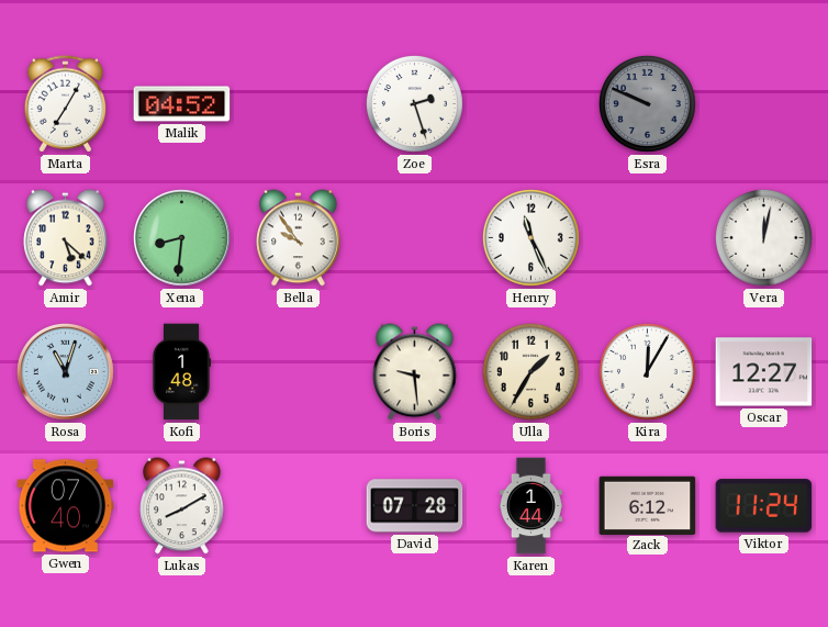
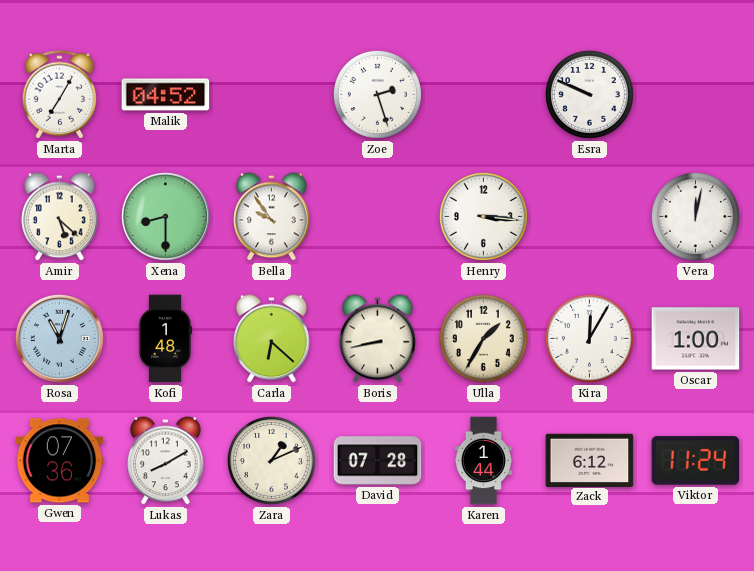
Esra dial: grey -> white (589, 94)
Xena: 8:31 -> 8:30 (165, 216)
Henry: 11:26 -> 3:16 (483, 216)
Carla: none -> 6:22 (272, 339)
Boris: 9:29 -> 8:43 (378, 339)
Oscar: 12:27 -> 1:00 (696, 339)
Gwen: 07:40 -> 07:36 (60, 461)
Zara: none -> 1:11 (271, 460)
